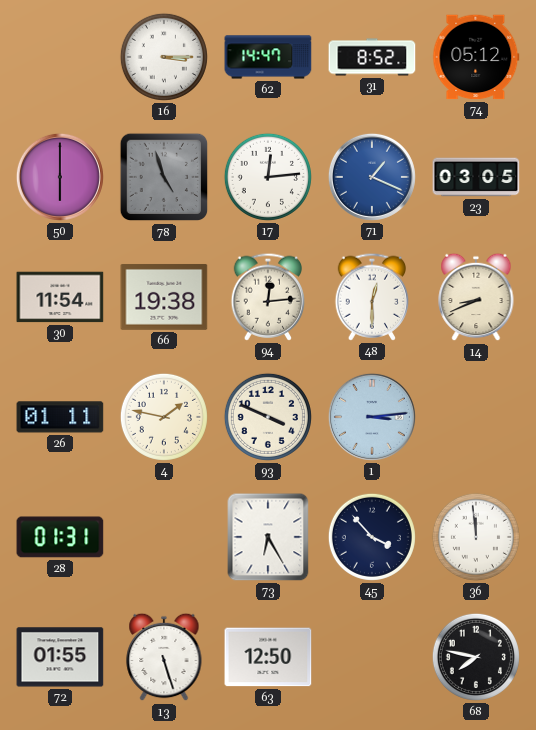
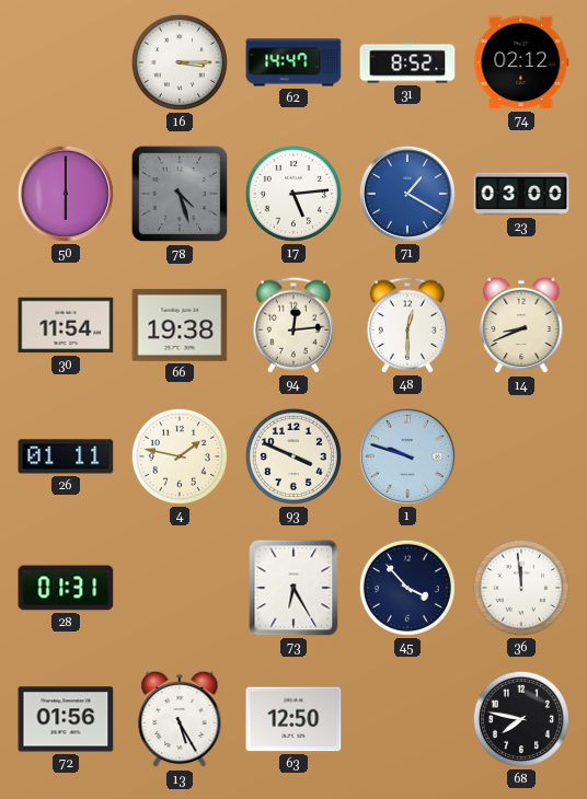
74: 05:12 -> 02:12 (521, 62)
78: 4:57 -> 4:27 (180, 194)
17: 12:14 -> 5:14 (293, 194)
71: 1:19 -> 1:20 (407, 194)
23: 03:05 -> 03:00 (521, 194)
1: 3:14 -> 9:48 (407, 456)
72: 01:55 -> 01:56 (66, 719)
13: 5:27 -> 5:25 (180, 719)
